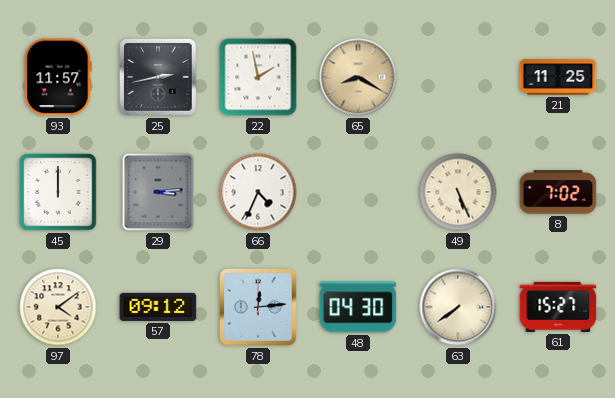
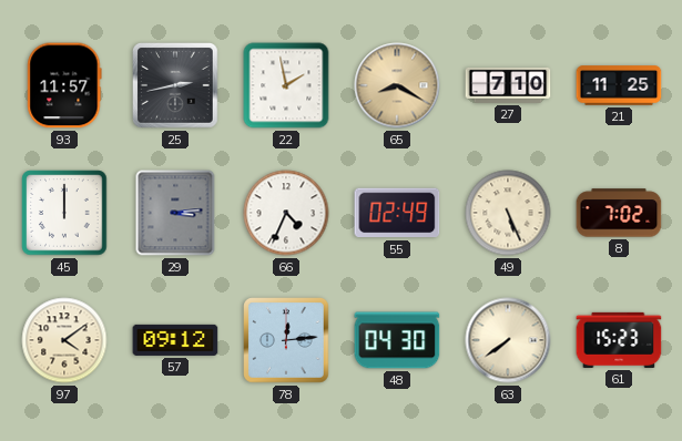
27: none -> 7:10 (508, 85)
55: none -> 02:49 (397, 213)
61: 15:27 -> 15:23 (619, 340)
